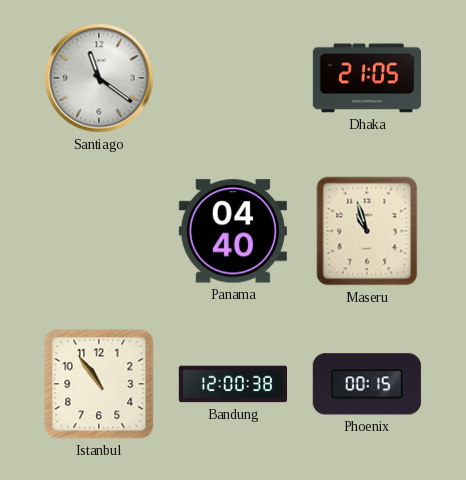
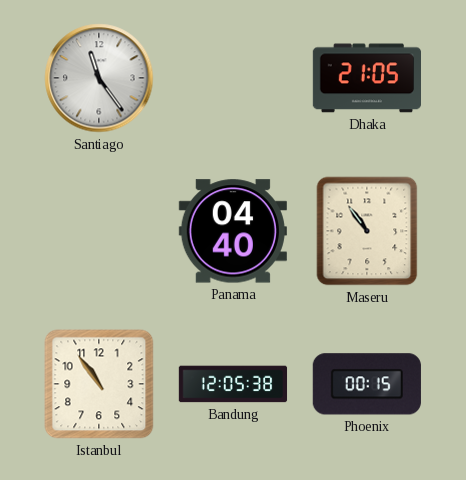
Santiago: 11:21 -> 11:24 (99, 78)
Maseru: 10:57 -> 10:54 (367, 231)
Bandung: 12:00 -> 12:05 (233, 384)
